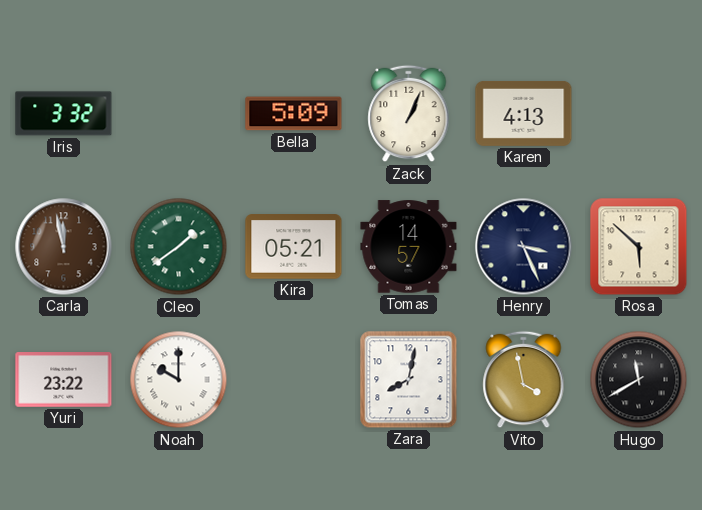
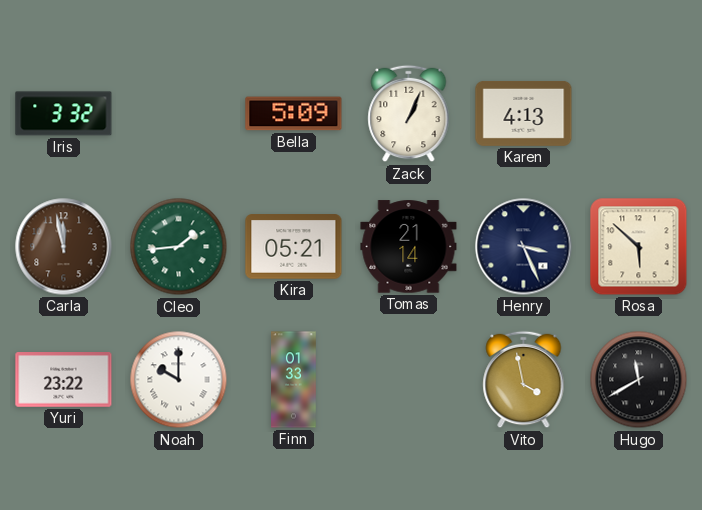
Cleo: 1:39 -> 1:44 (179, 247)
Tomas: 14:57 -> 21:14 (409, 247)
Finn: none -> 01:33 (294, 380)
Zara: 8:02 -> none (409, 380)
